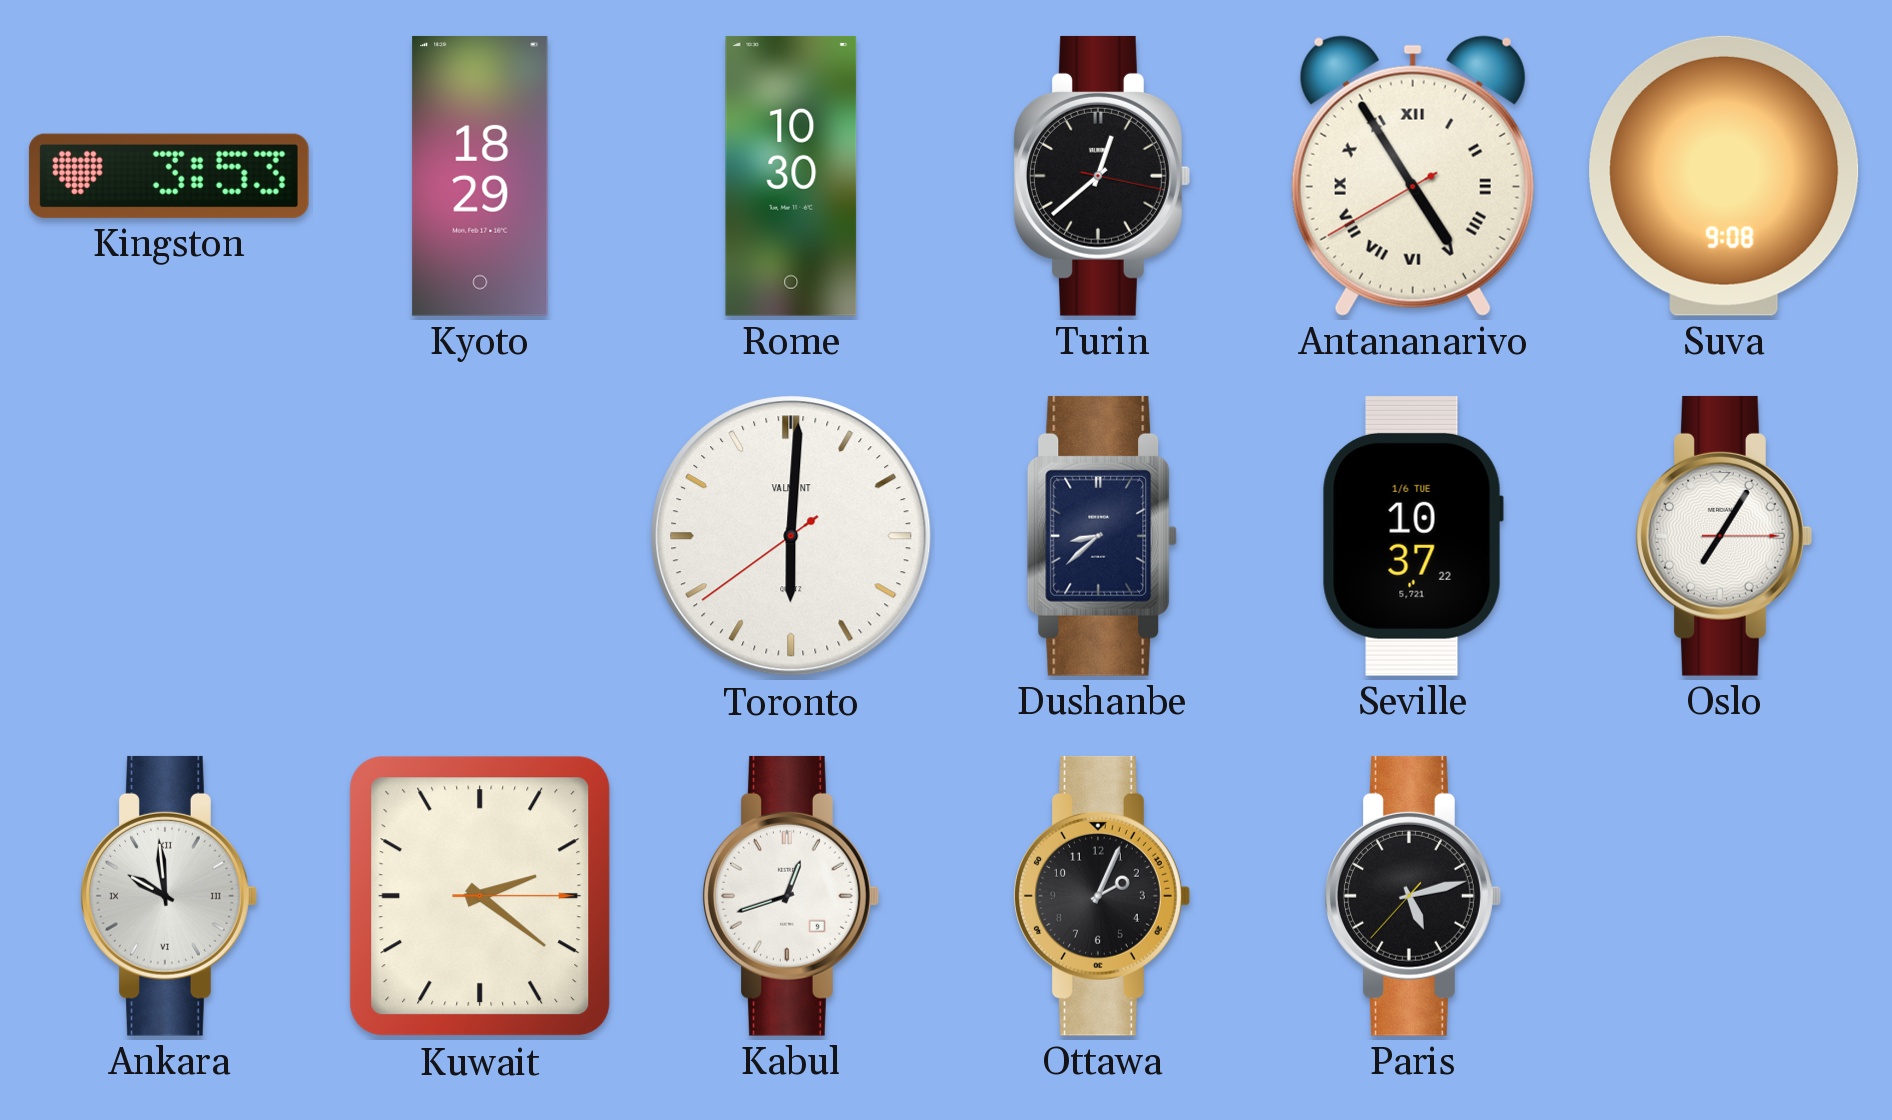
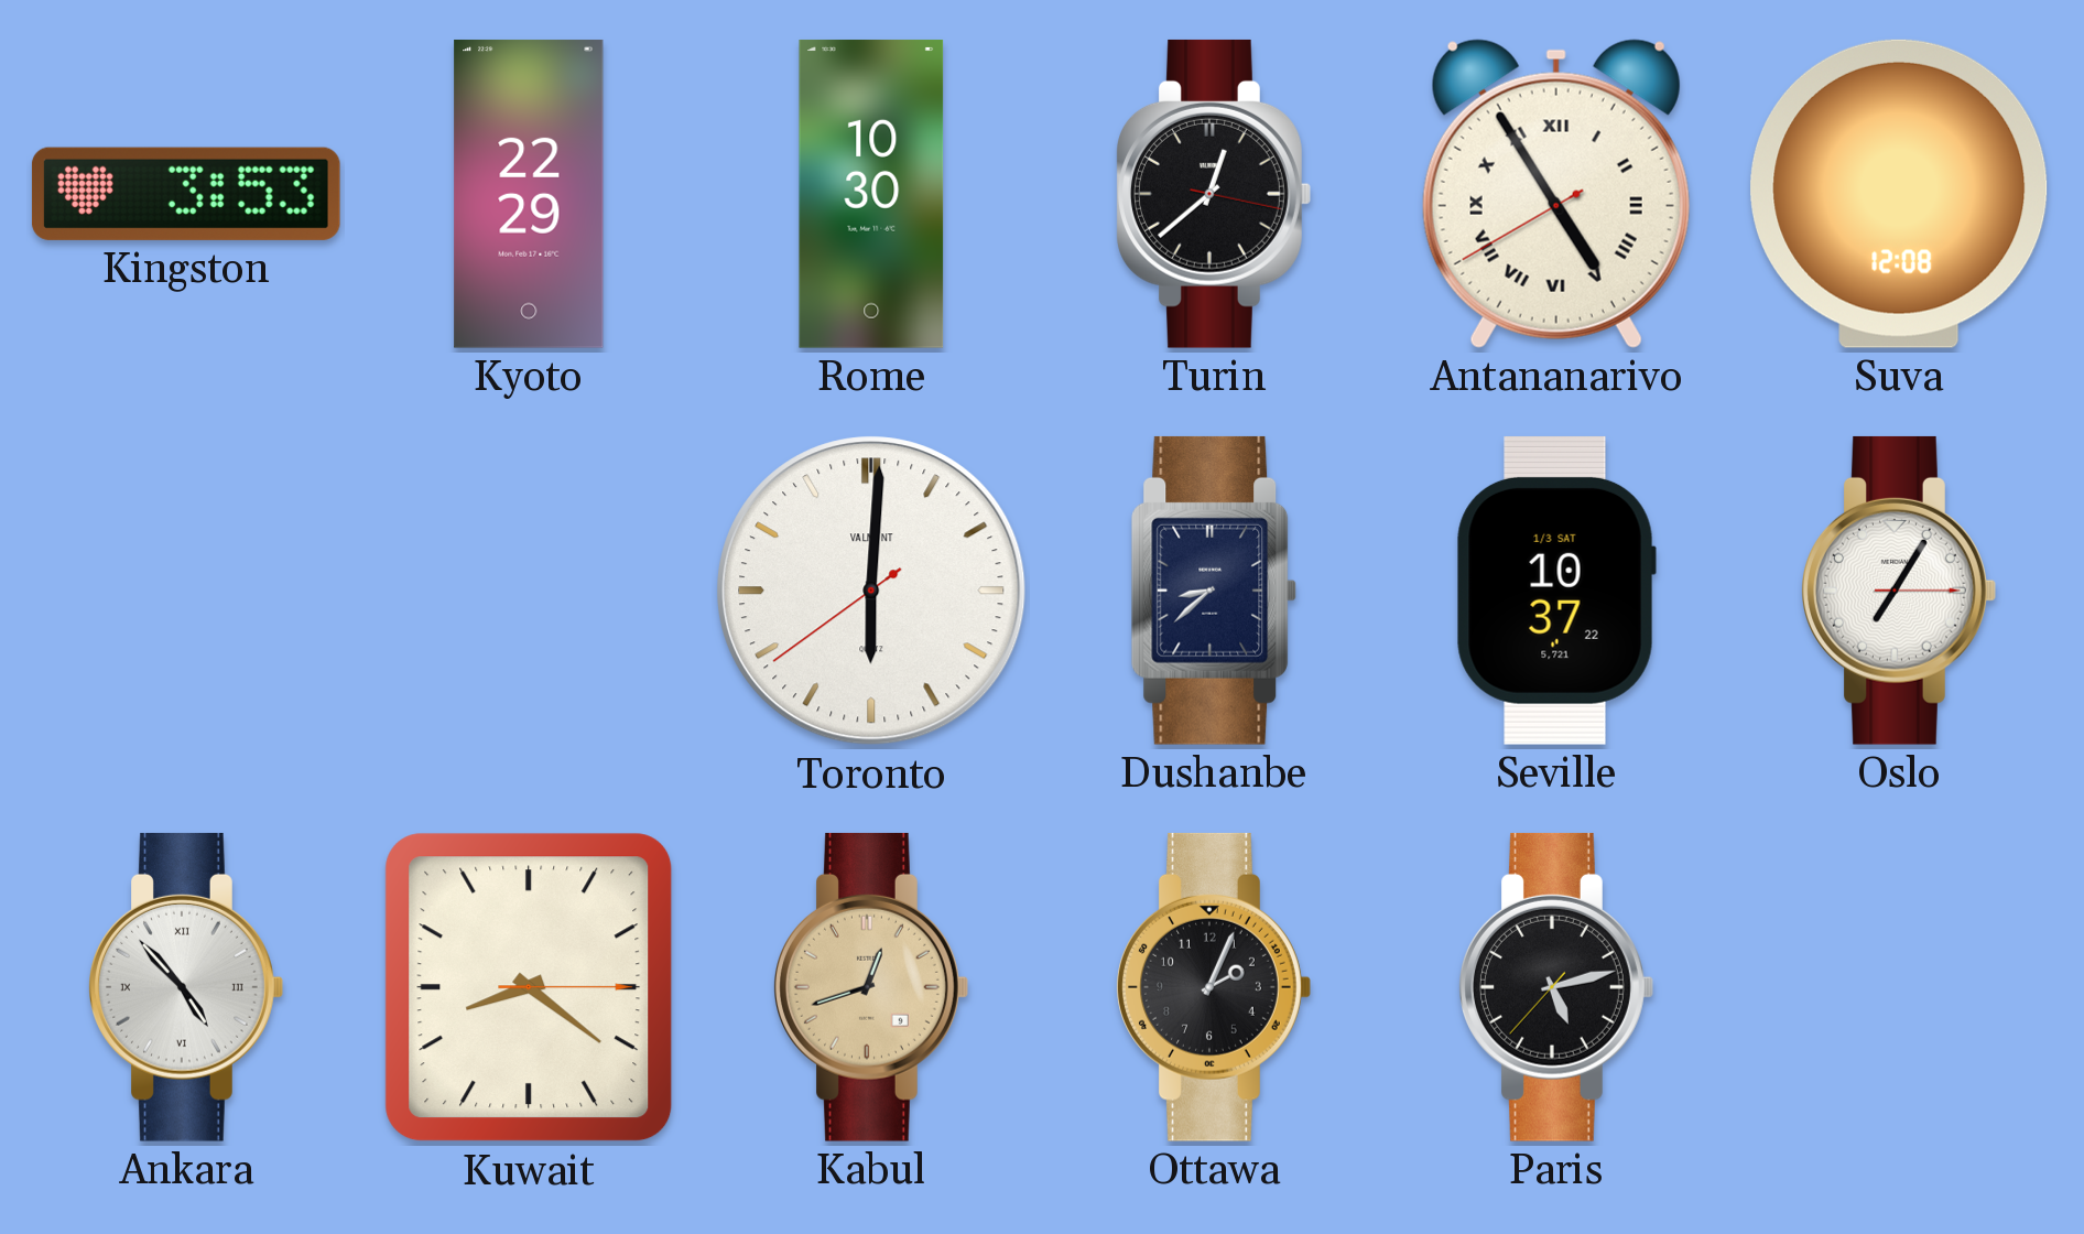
Kyoto: 18:29 -> 22:29 (529, 194)
Suva: 9:08 -> 12:08 (1899, 194)
Seville date: 1/6 TUE -> 1/3 SAT (1556, 591)
Ankara: 9:59 -> 4:53 (186, 987)
Kuwait: 2:21 -> 8:21 (529, 987)
Kabul dial: white -> champagne (871, 987)
